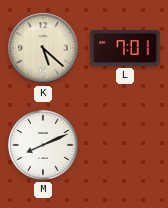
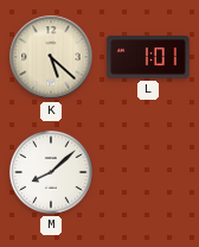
L: 7:01 -> 1:01 (148, 58)
M: 8:11 -> 8:08 (52, 173)
